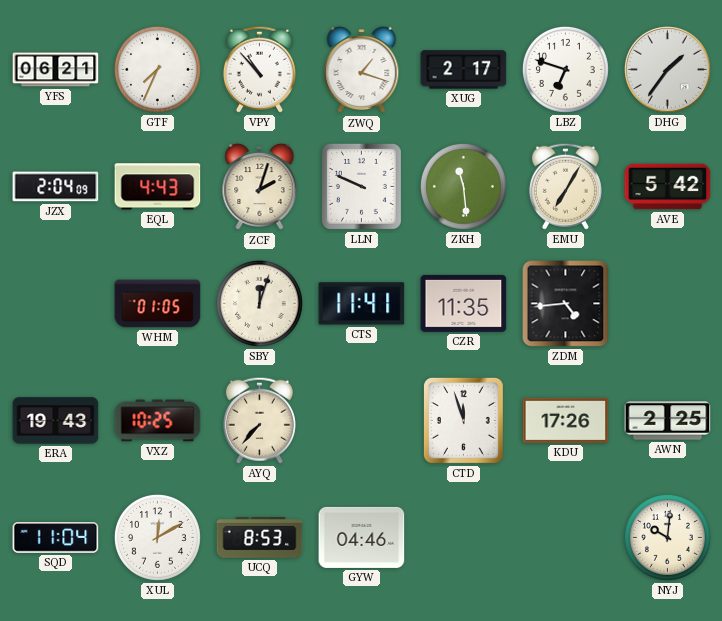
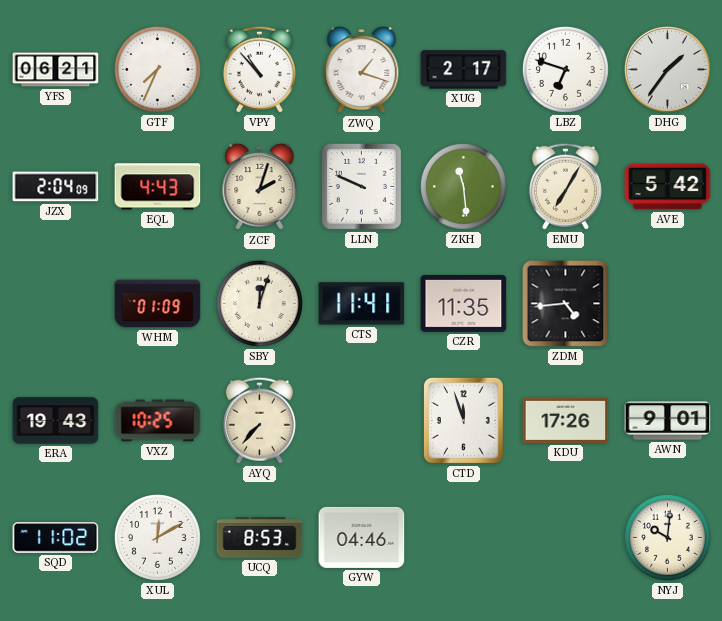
WHM: 01:05 -> 01:09 (158, 304)
AWN: 2:25 -> 9:01 (668, 421)
SQD: 11:04 -> 11:02 (56, 538)
